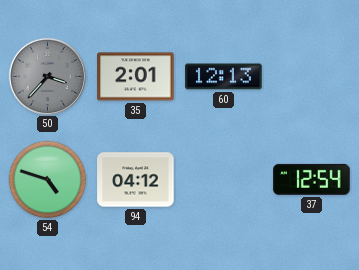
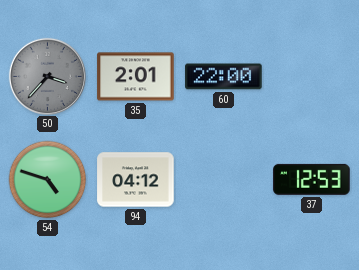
60: 12:13 -> 22:00 (224, 77)
37: 12:54 -> 12:53 (312, 179)
